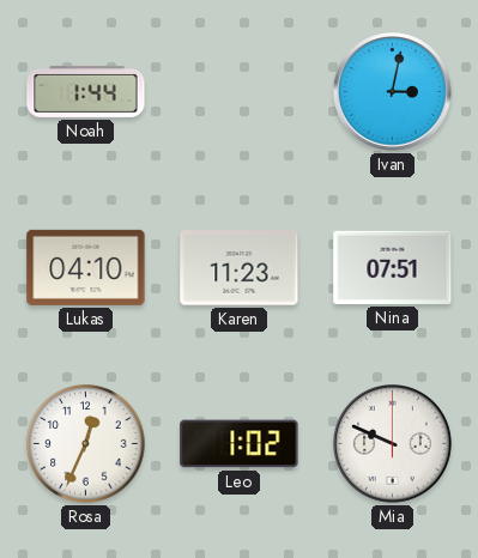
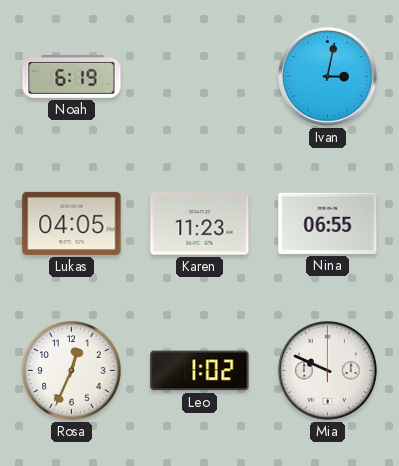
Noah: 1:44 -> 6:19 (72, 76)
Lukas: 04:10 -> 04:05 (72, 223)
Nina: 07:51 -> 06:55 (328, 223)
